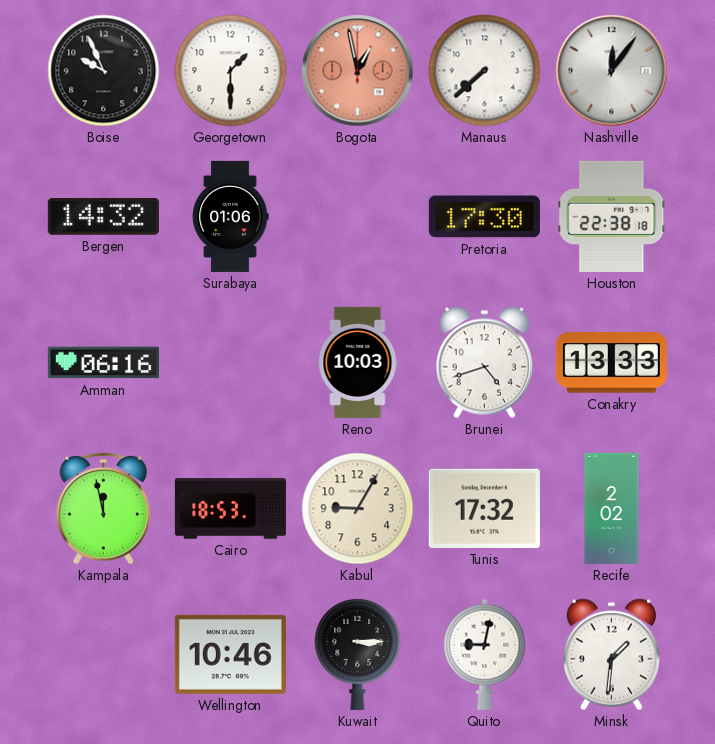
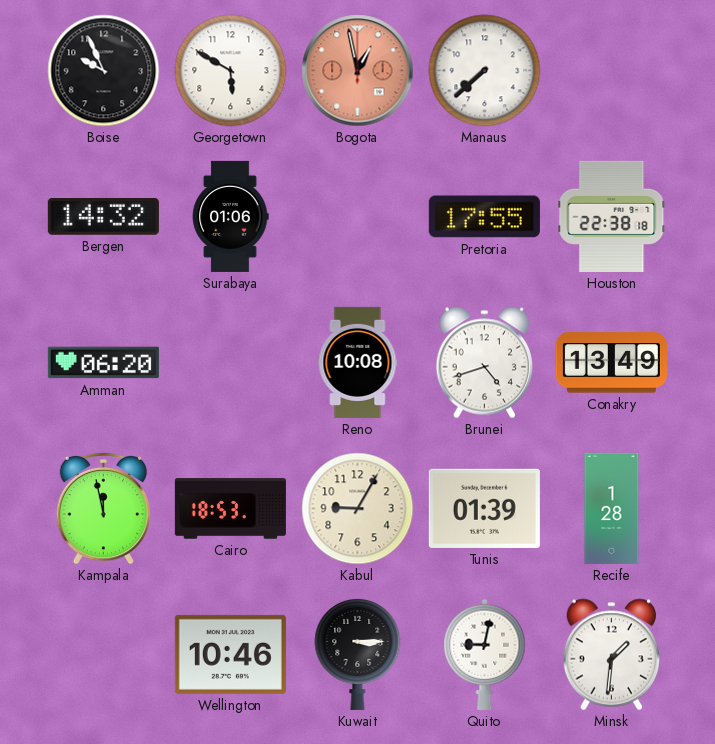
Georgetown: 1:30 -> 5:50 (231, 71)
Nashville: 12:06 -> none (612, 71)
Pretoria: 17:30 -> 17:55 (484, 217)
Amman: 06:16 -> 06:20 (103, 363)
Reno: 10:03 -> 10:08 (358, 362)
Conakry: 13:33 -> 13:49 (611, 363)
Tunis: 17:32 -> 01:39 (484, 508)
Recife: 2:02 -> 1:28 (612, 508)
